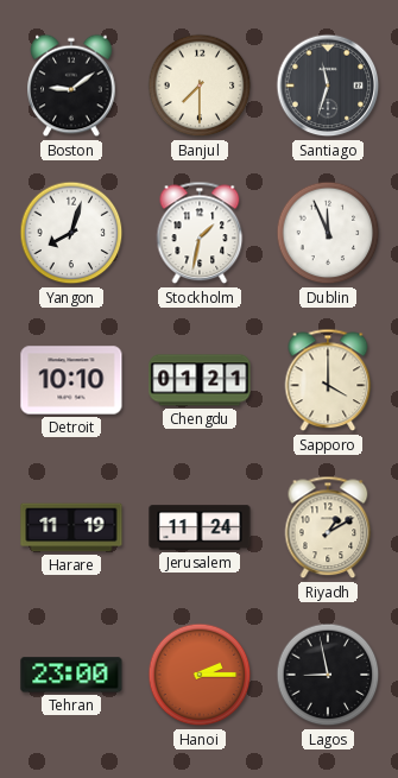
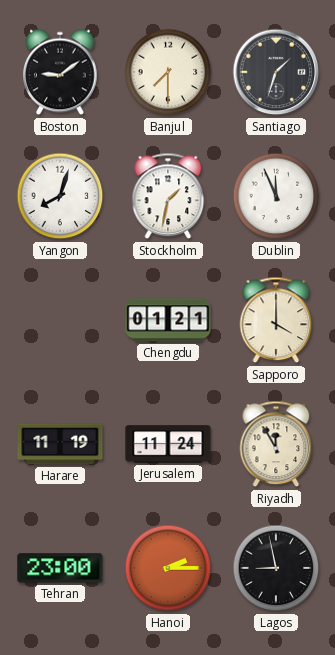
Santiago: 11:33 -> 1:33 (276, 72)
Detroit: 10:10 -> none (71, 380)
Riyadh: 1:10 -> 11:55 (276, 444)
